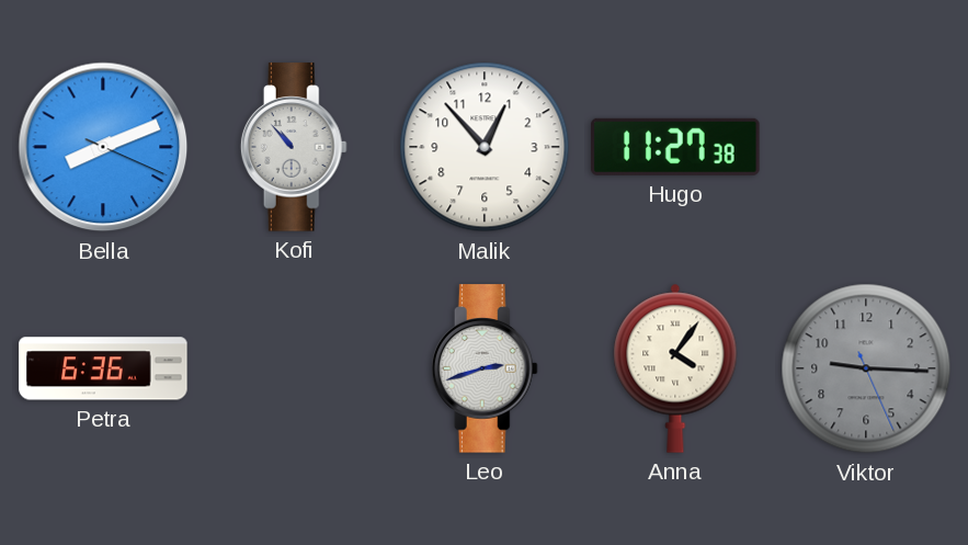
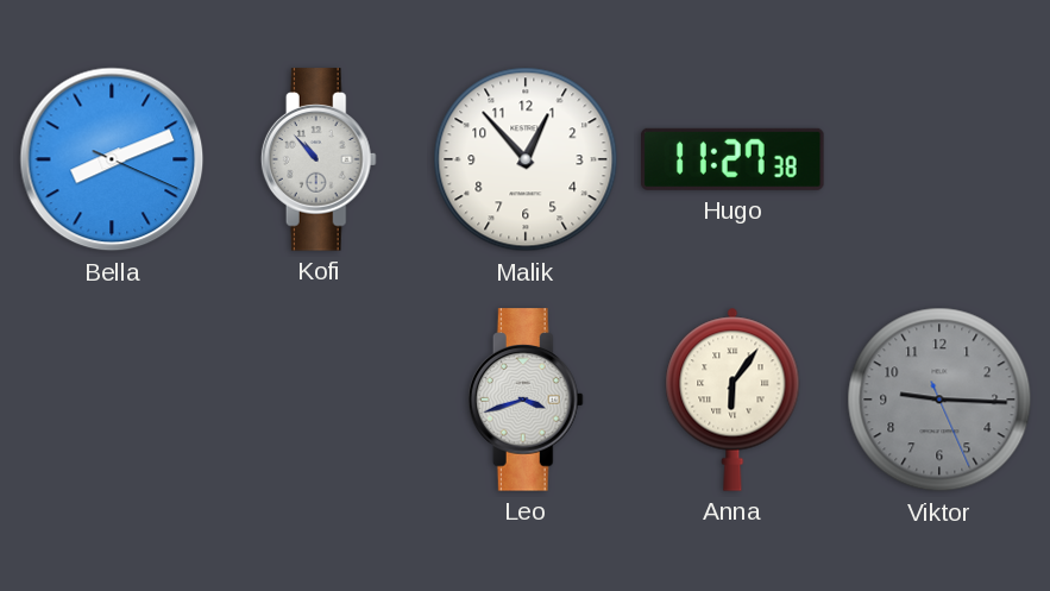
Petra: 6:36 -> none (103, 368)
Leo: 2:42 -> 3:42 (526, 400)
Anna: 4:06 -> 6:06 (733, 400)
